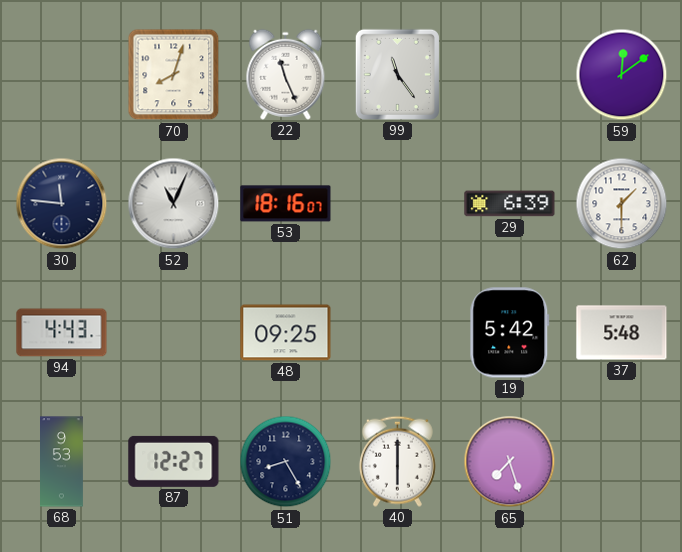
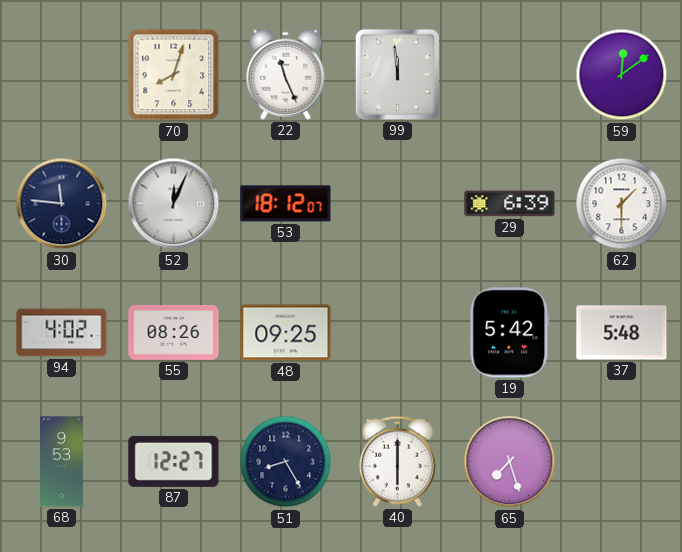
99: 11:24 -> 11:59 (397, 74)
52: 11:04 -> 12:04 (174, 204)
53: 18:16 -> 18:12 (286, 204)
94: 4:43 -> 4:02 (62, 333)
55: none -> 08:26 (174, 332)
